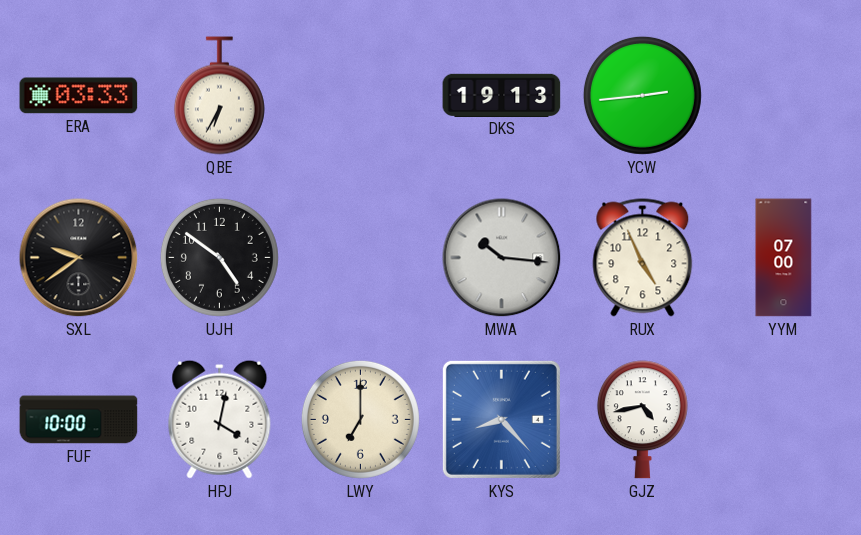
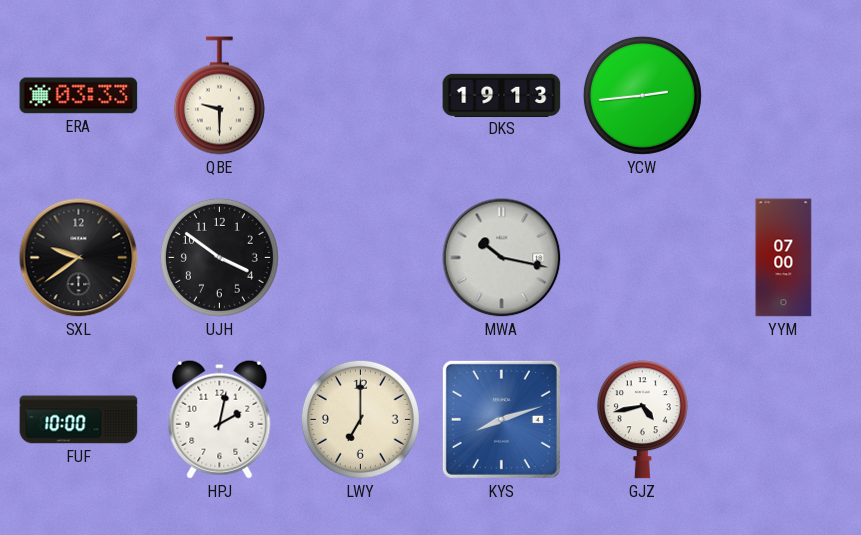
QBE: 6:35 -> 9:30 (219, 96)
UJH: 4:51 -> 3:51 (219, 257)
MWA: 10:16 -> 10:17 (502, 258)
RUX: 4:56 -> none (643, 258)
HPJ: 4:02 -> 2:02 (220, 419)
KYS: 8:23 -> 8:12 (501, 419)
